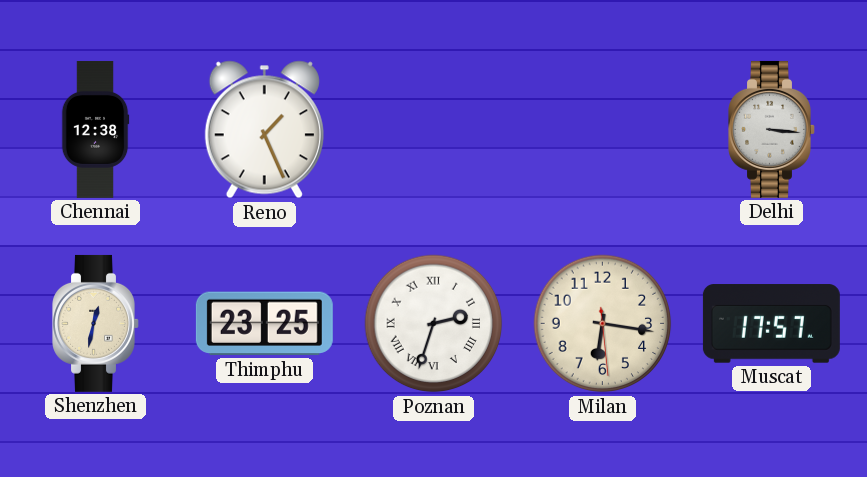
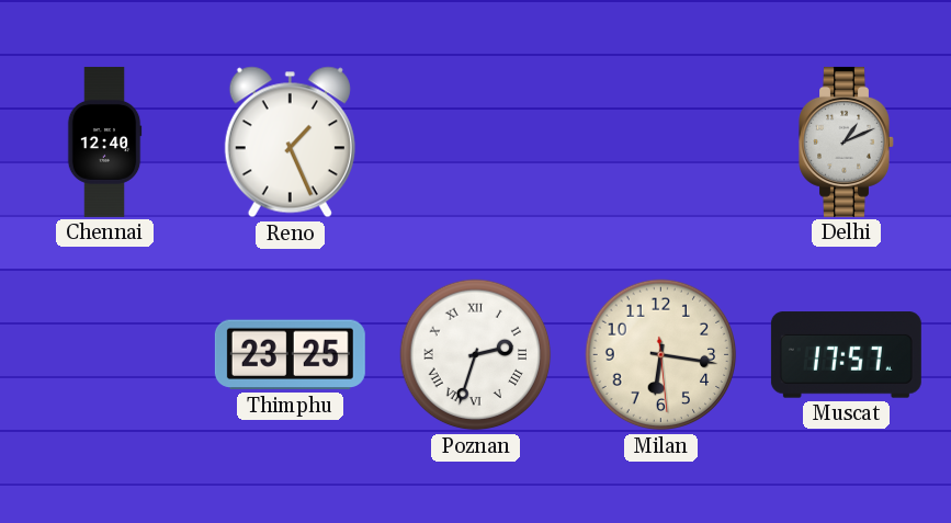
Chennai: 12:38 -> 12:40 (104, 141)
Delhi: 3:16 -> 1:11 (847, 141)
Shenzhen: 12:32 -> none (96, 323)
